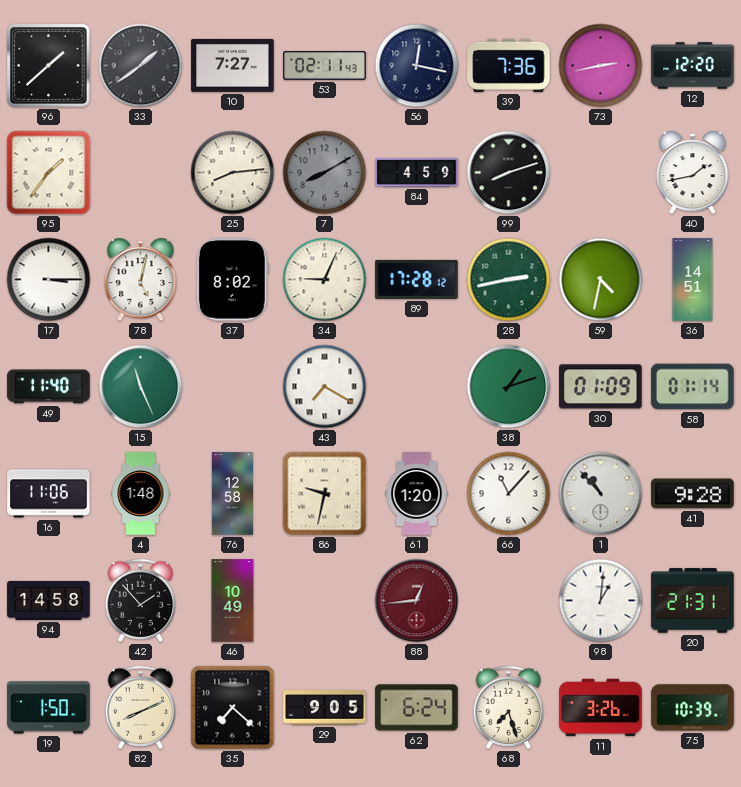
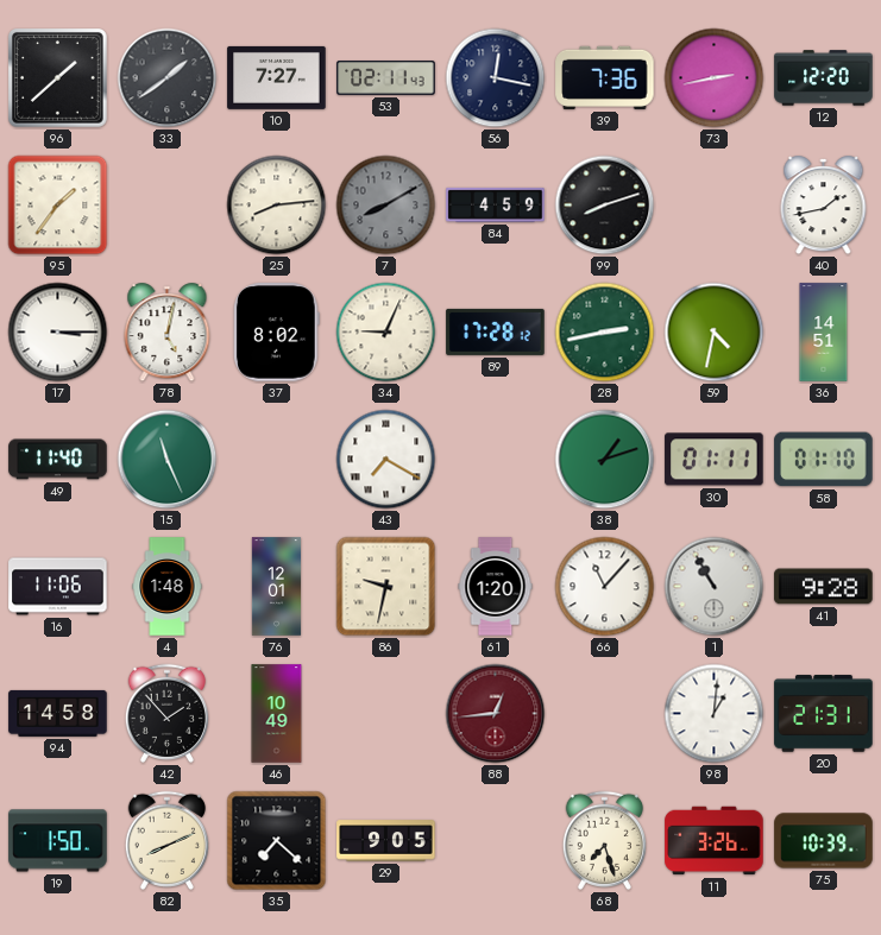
30: 01:09 -> 01:11 (715, 460)
58: 01:14 -> 01:10 (824, 460)
76: 12:58 -> 12:01 (276, 587)
1: 10:53 -> 10:55 (715, 587)
62: 6:24 -> none (417, 708)
